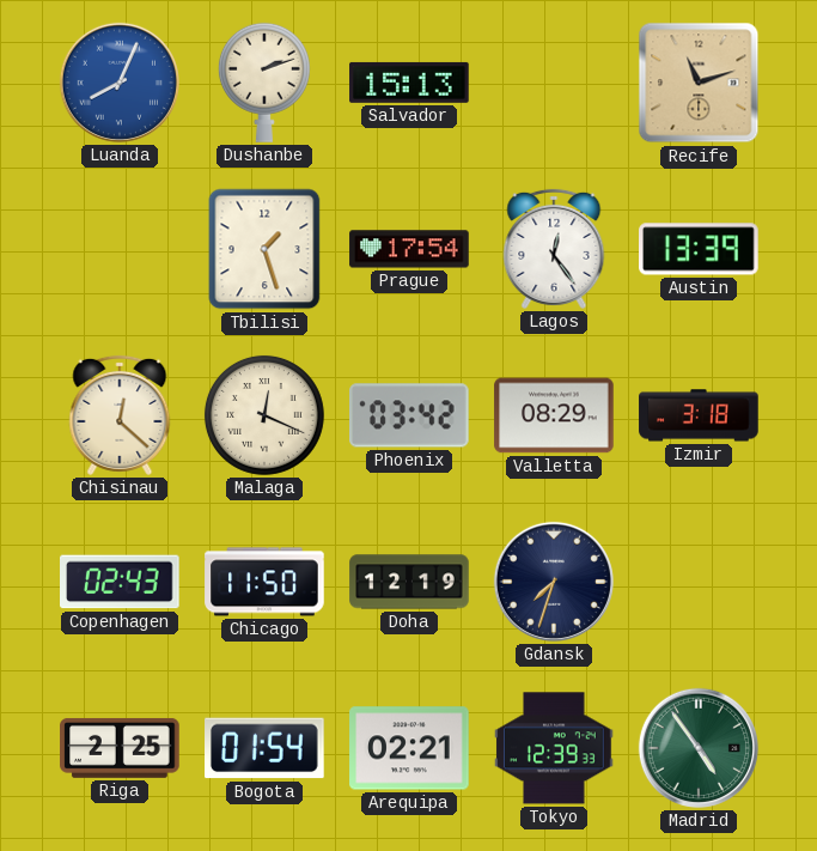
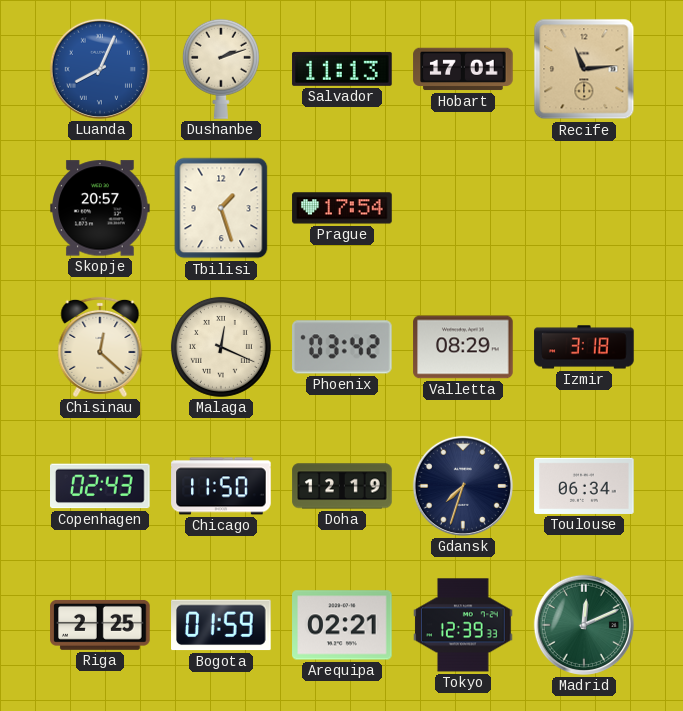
Salvador: 15:13 -> 11:13 (342, 69)
Hobart: none -> 17:01 (463, 69)
Recife: 11:12 -> 11:14 (584, 69)
Skopje: none -> 20:57 (100, 208)
Lagos: 12:24 -> none (554, 249)
Austin: 13:39 -> none (699, 249)
Toulouse: none -> 06:34 (584, 486)
Bogota: 01:54 -> 01:59 (221, 625)
Madrid: 4:54 -> 12:11 (584, 625)
